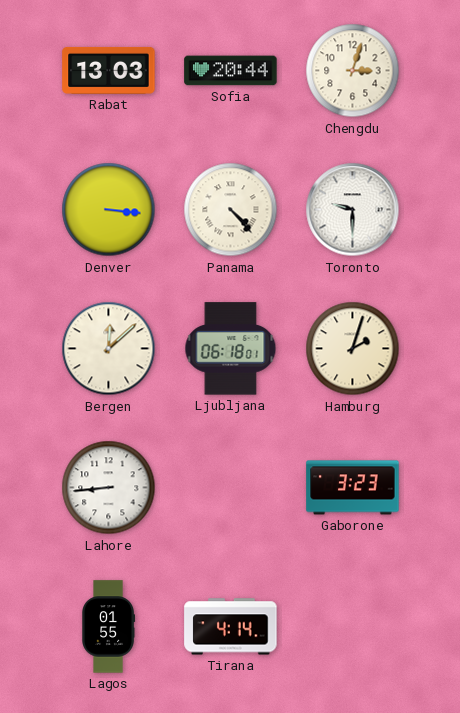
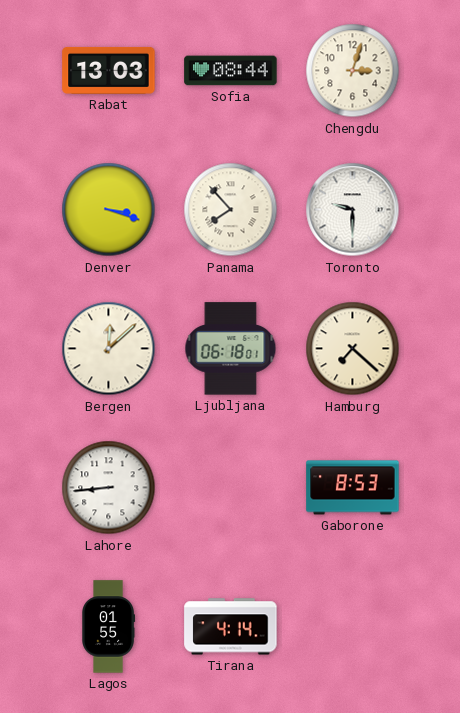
Sofia: 20:44 -> 08:44 (231, 71)
Denver: 3:16 -> 3:18 (109, 210)
Panama: 4:23 -> 7:53 (231, 210)
Hamburg: 2:03 -> 7:22 (353, 349)
Gaborone: 3:23 -> 8:53 (353, 488)
